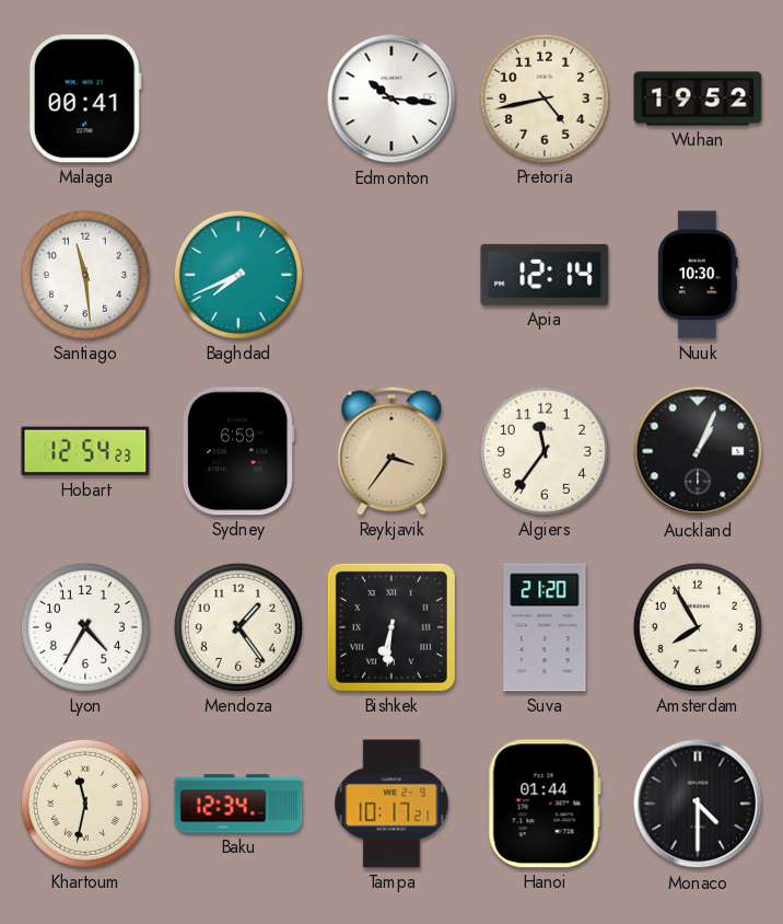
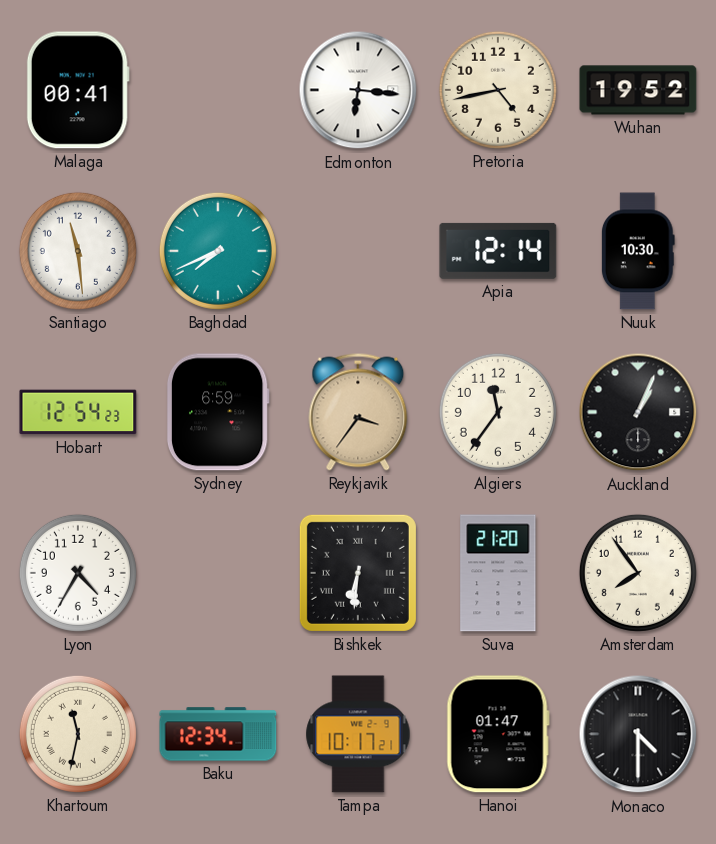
Edmonton: 10:16 -> 6:16 (358, 90)
Mendoza: 1:24 -> none (238, 627)
Amsterdam: 7:55 -> 7:54 (638, 573)
Hanoi: 01:44 -> 01:47 (498, 734)
